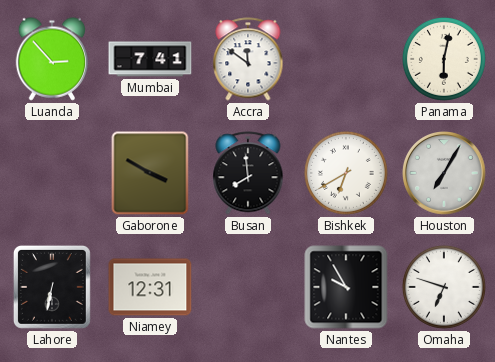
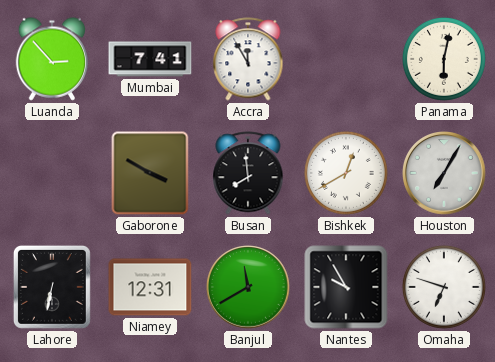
Accra: 11:51 -> 11:55 (248, 59)
Bishkek: 6:40 -> 12:40 (346, 173)
Banjul: none -> 11:40 (249, 288)
